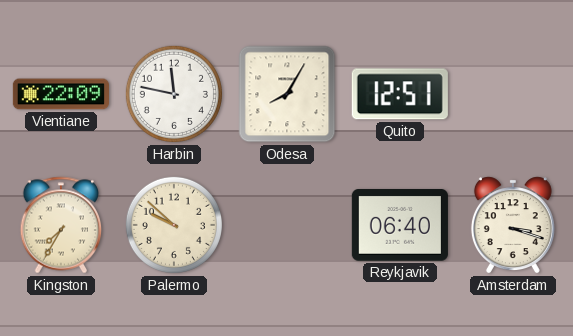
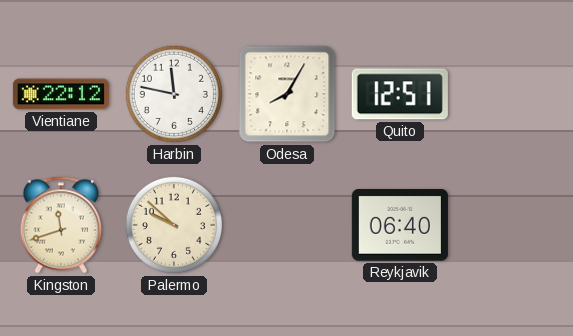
Vientiane: 22:09 -> 22:12 (61, 94)
Kingston: 7:35 -> 11:42 (61, 225)
Amsterdam: 3:18 -> none (513, 225)
